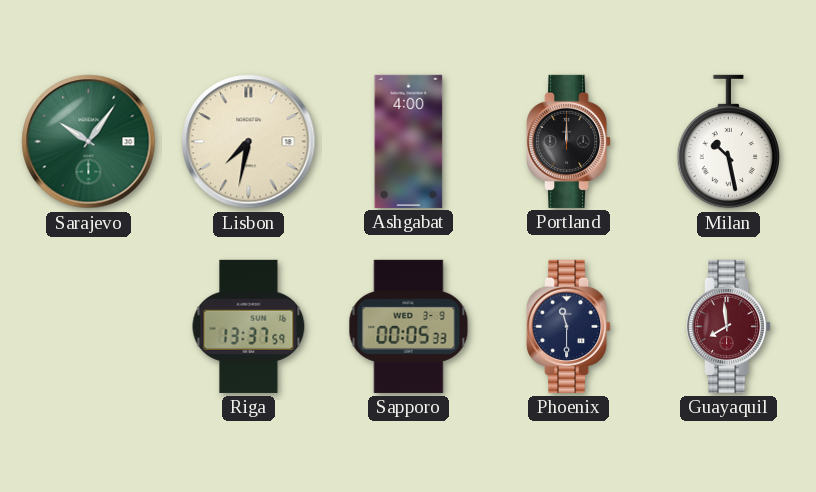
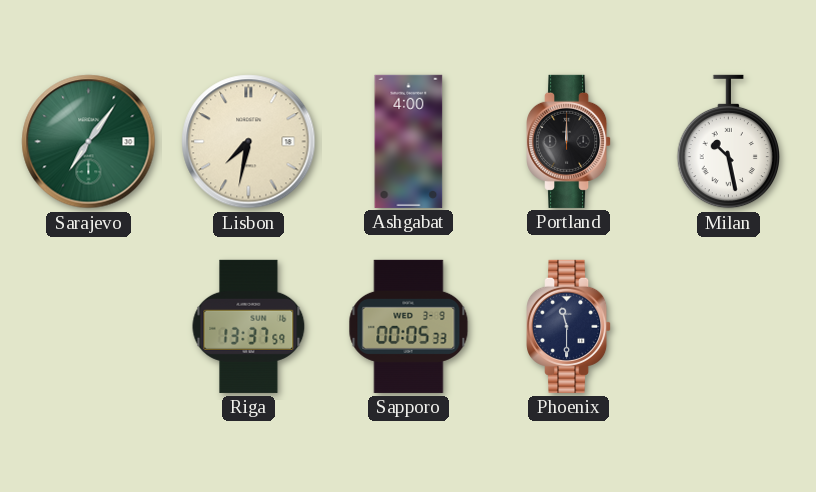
Sarajevo: 10:06 -> 7:06 (89, 142)
Guayaquil: 7:59 -> none (730, 326)
